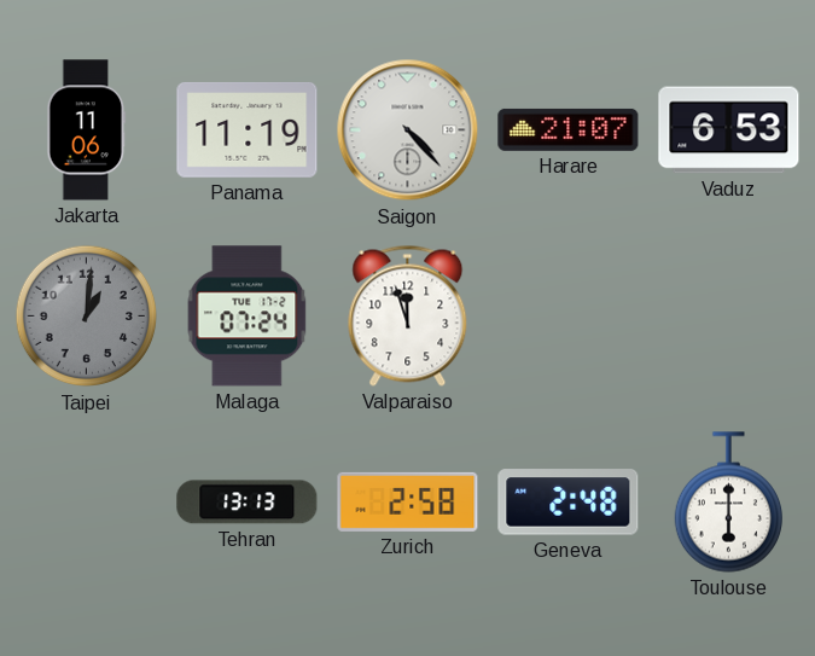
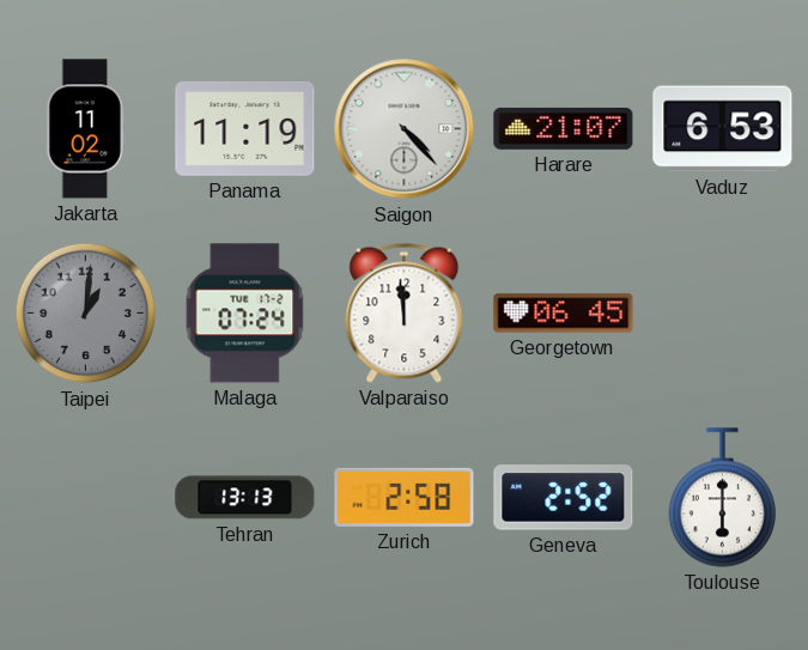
Jakarta: 11:06 -> 11:02 (86, 129)
Valparaiso: 11:57 -> 11:59 (405, 312)
Georgetown: none -> 06:45 (564, 314)
Geneva: 2:48 -> 2:52 (564, 498)
